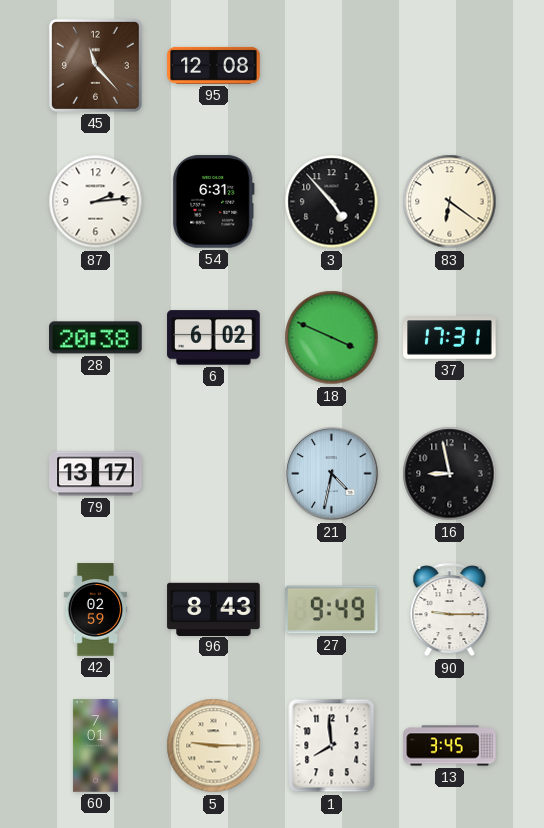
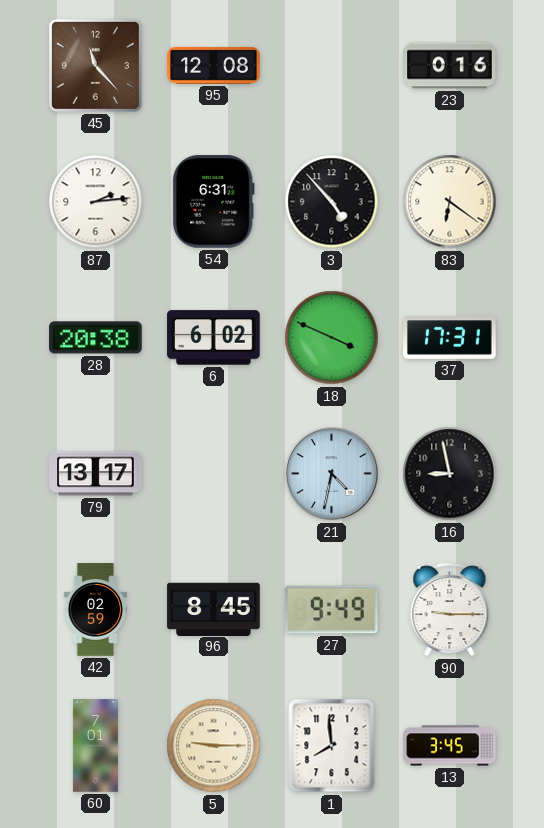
23: none -> 0:16 (450, 66)
96: 8:43 -> 8:45 (214, 609)
